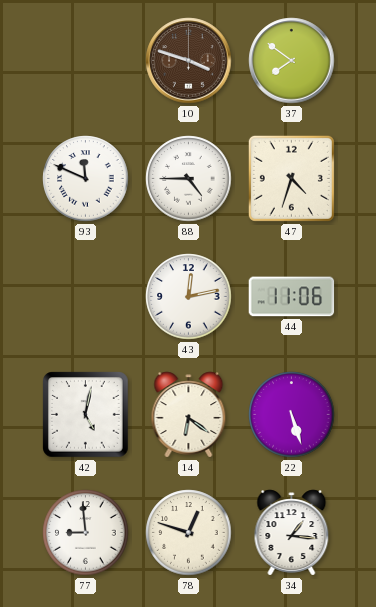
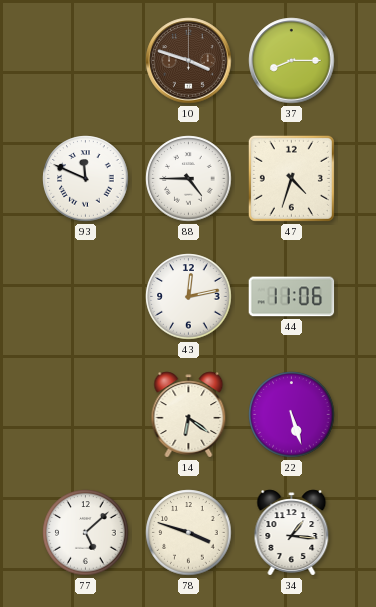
37: 7:51 -> 8:15 (292, 61)
42: 5:02 -> none (86, 415)
77: 8:59 -> 5:08 (86, 533)
78: 12:48 -> 3:48 (189, 533)
